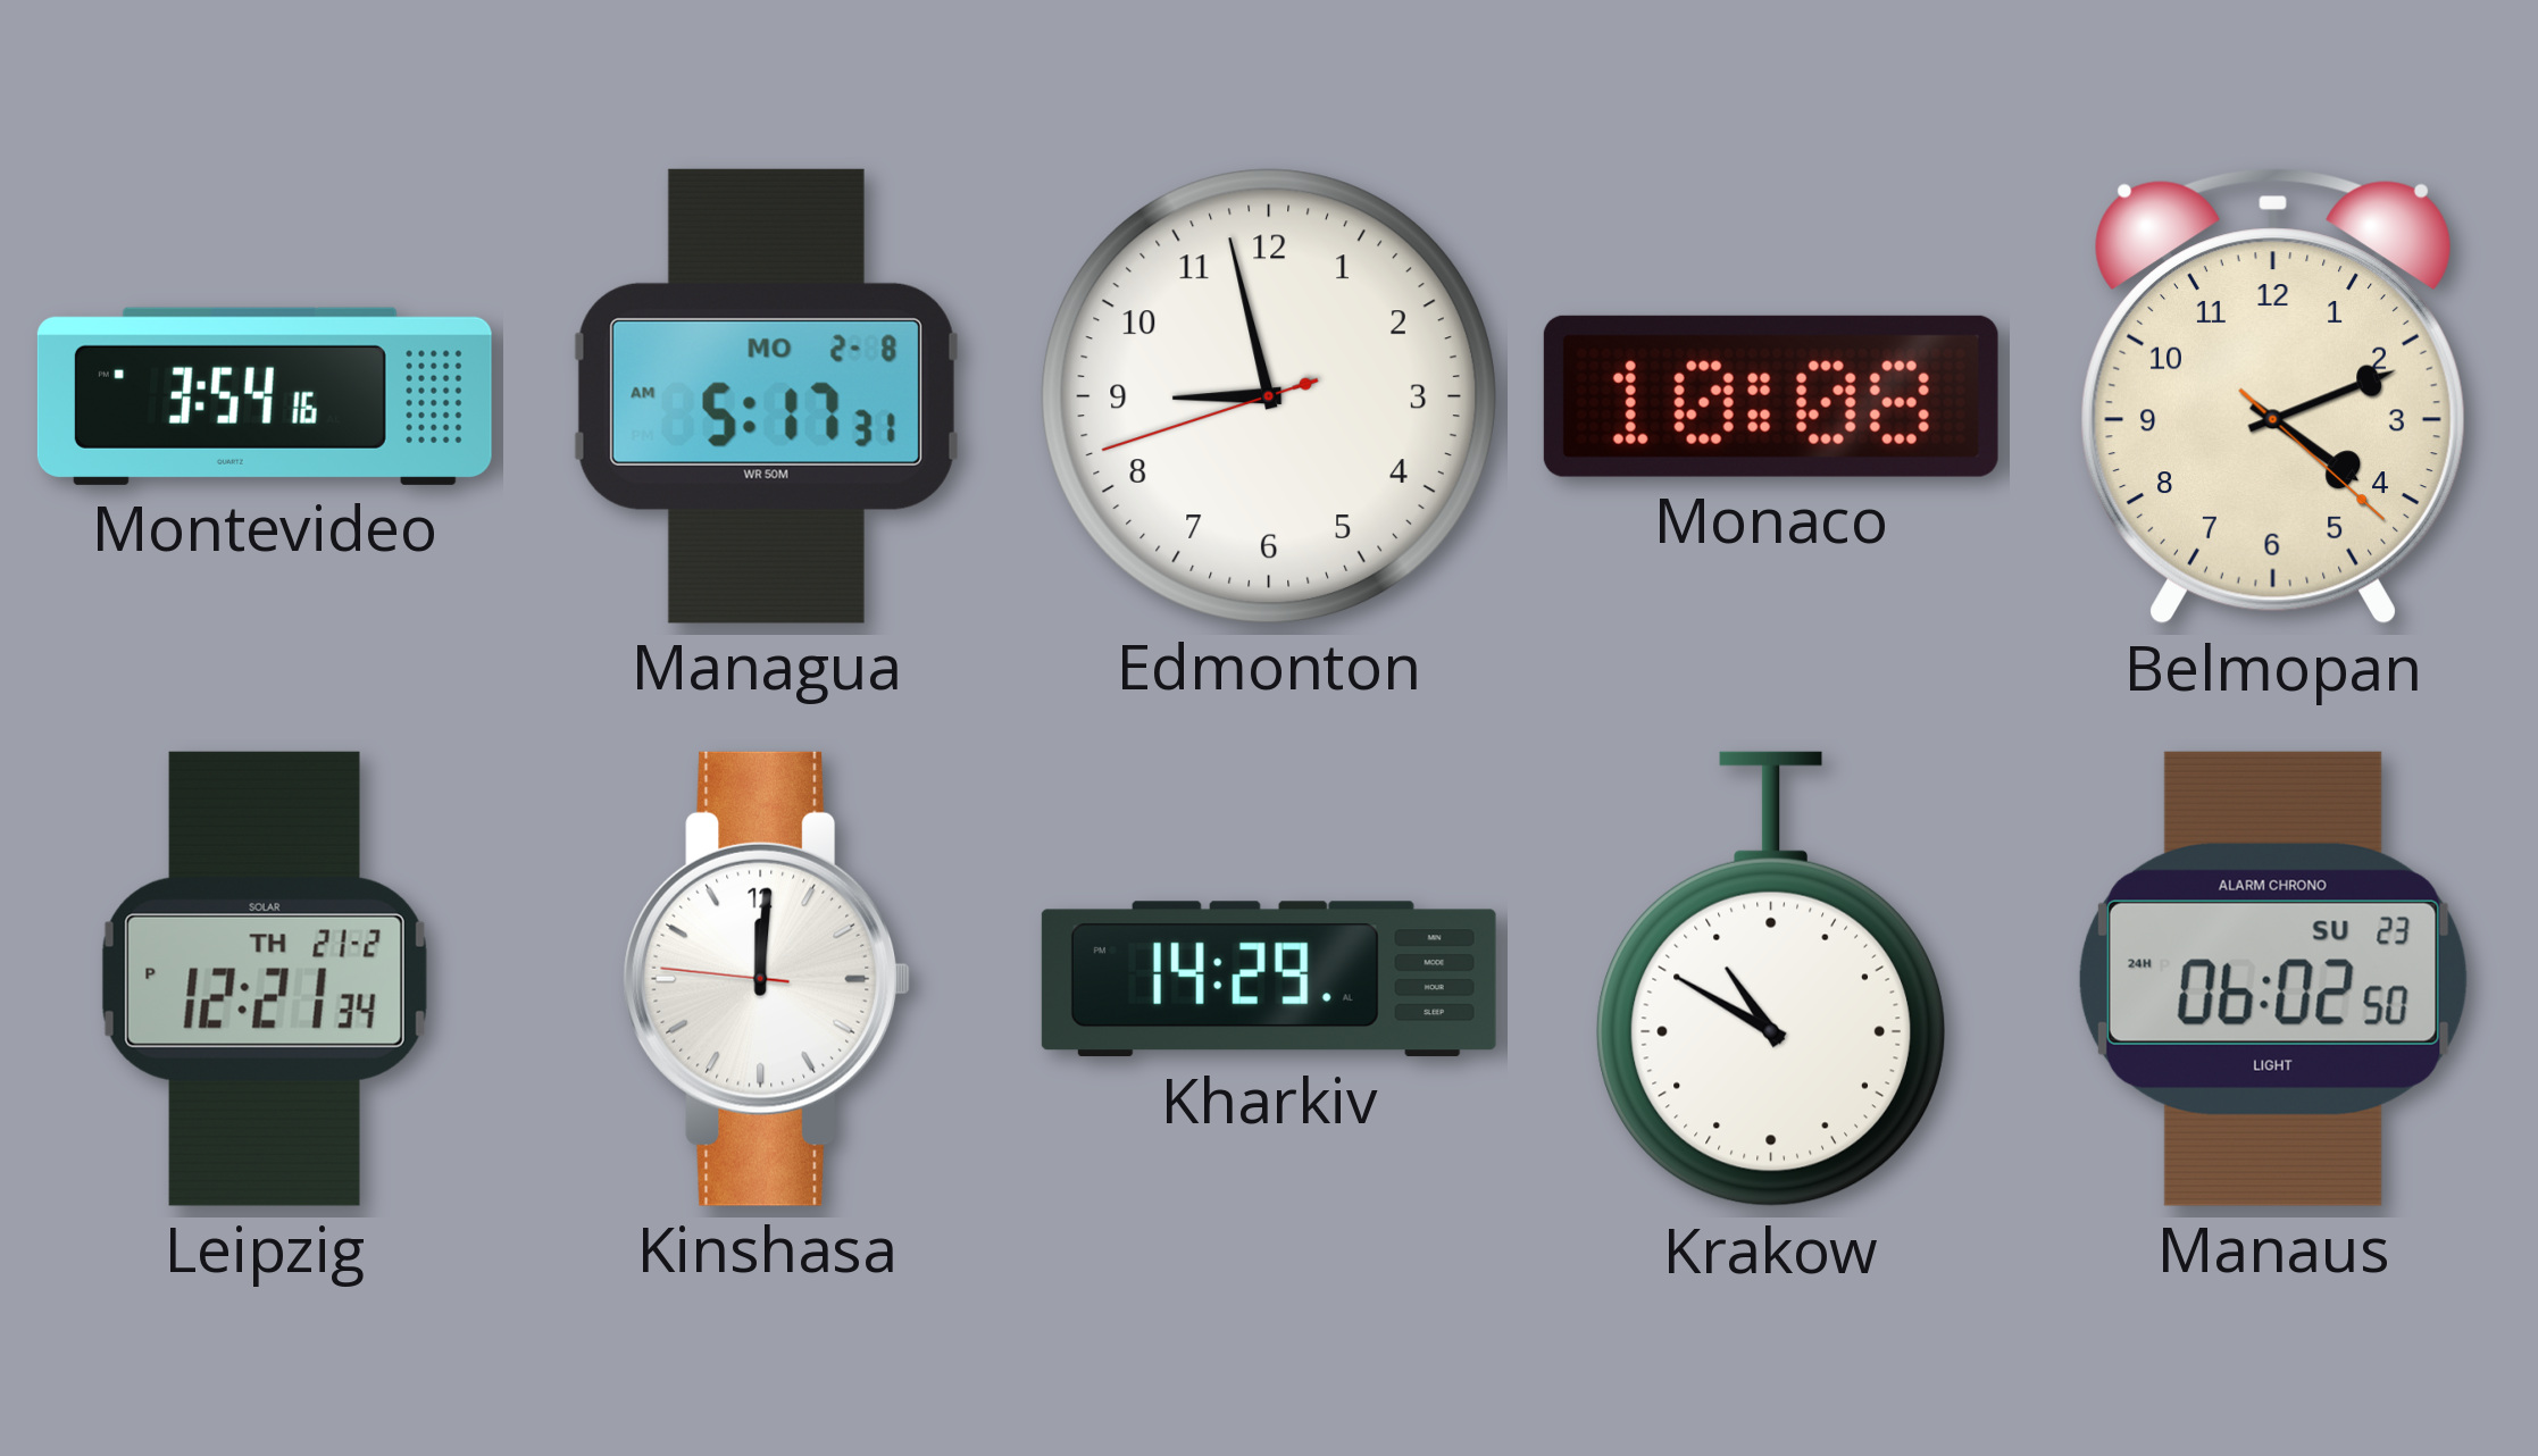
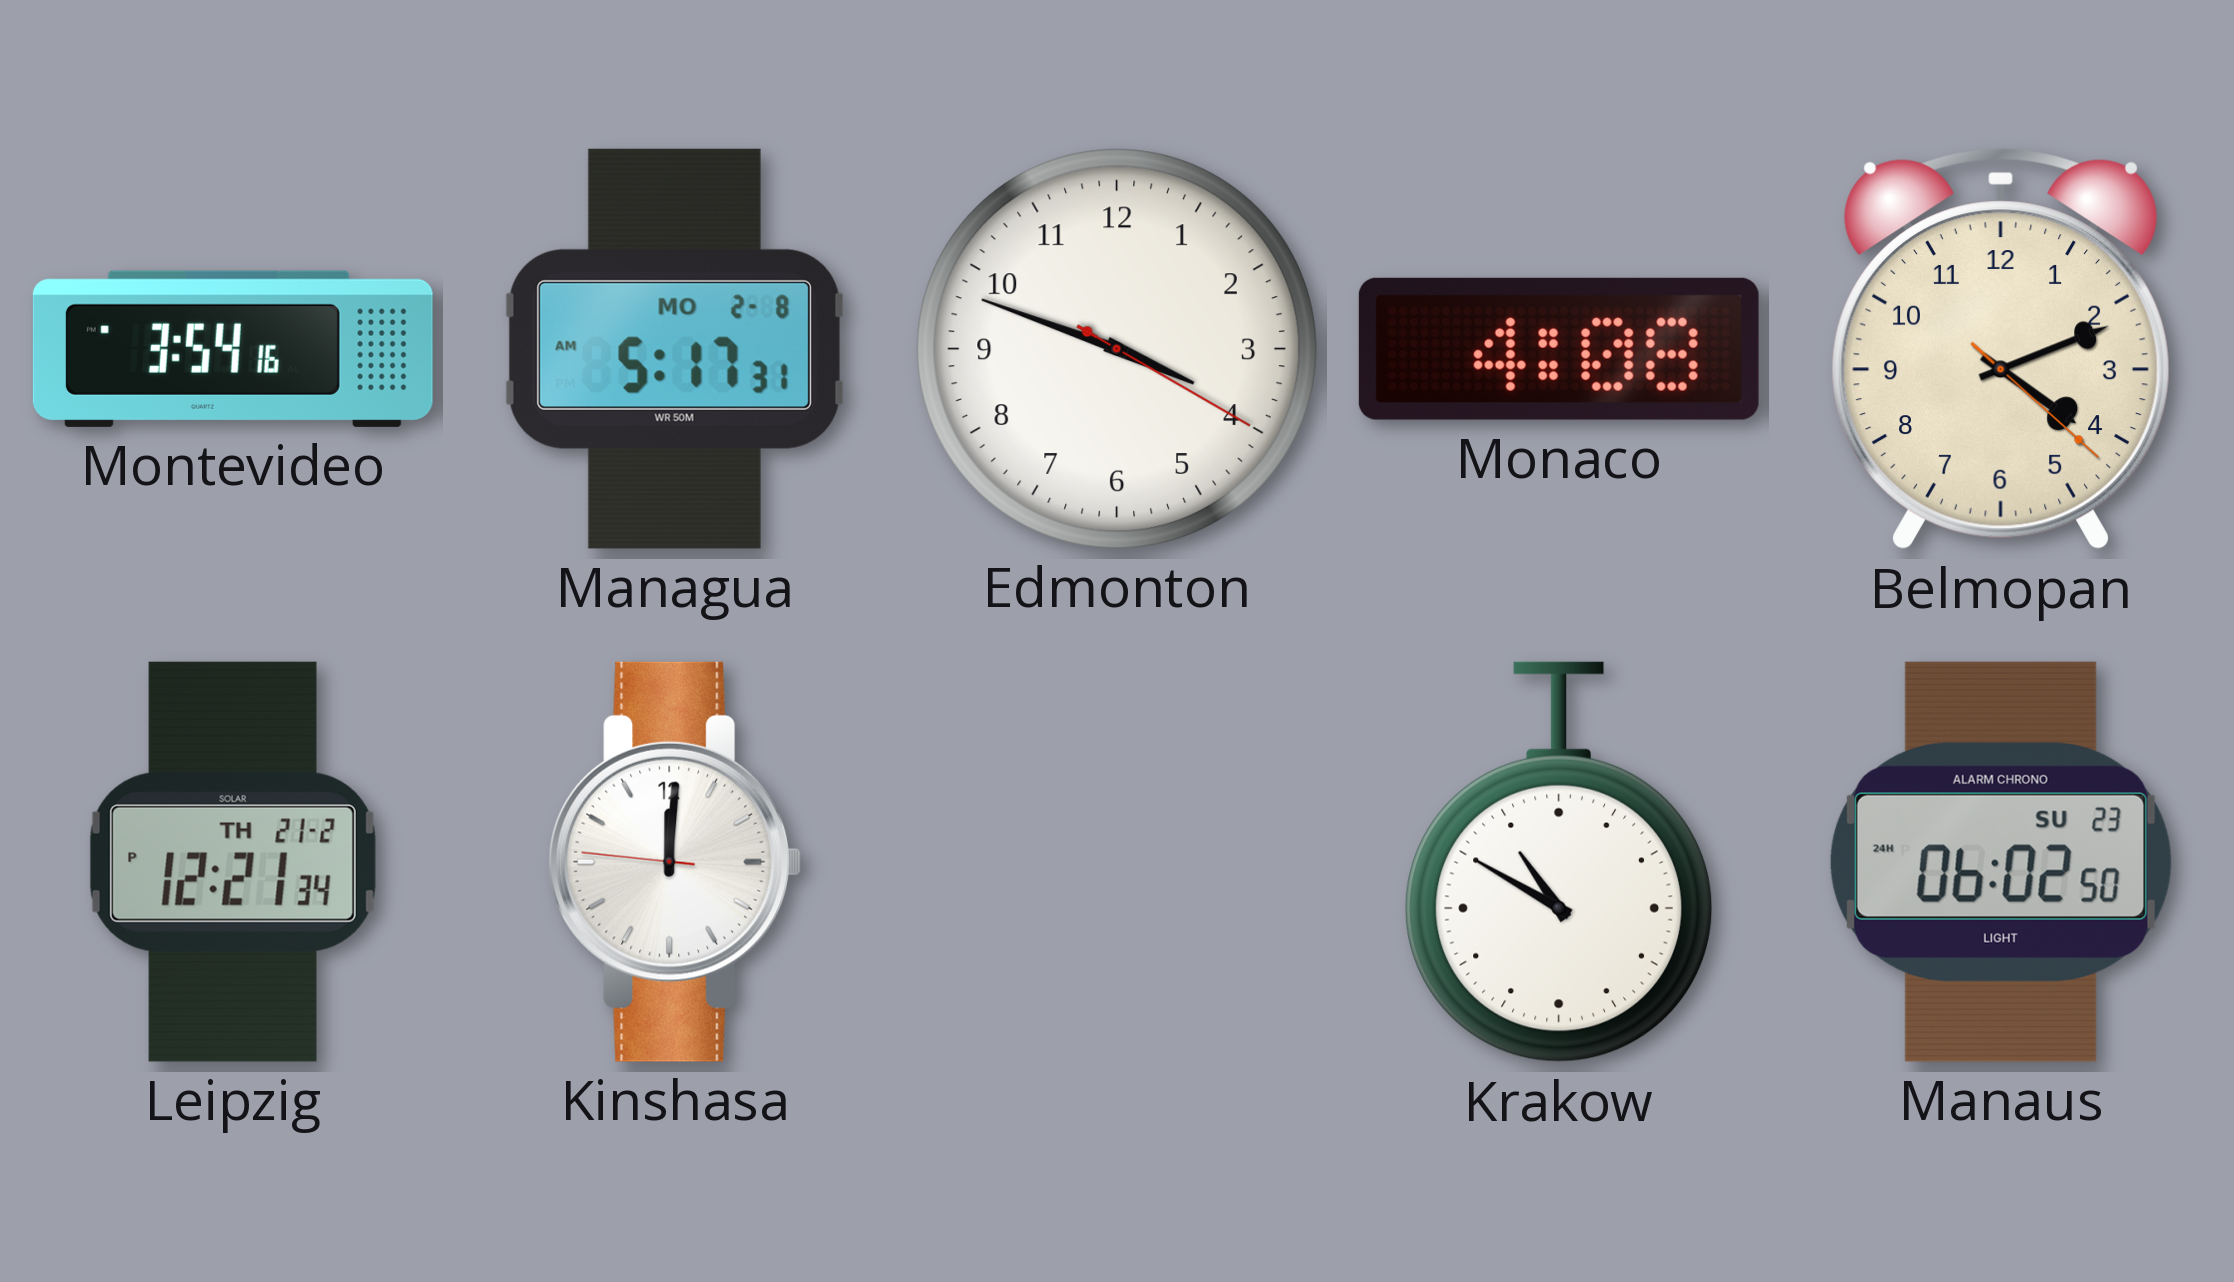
Edmonton: 8:57 -> 3:48 (1117, 349)
Monaco: 10:08 -> 4:08 (1559, 349)
Kharkiv: 14:29 -> none (1269, 979)
